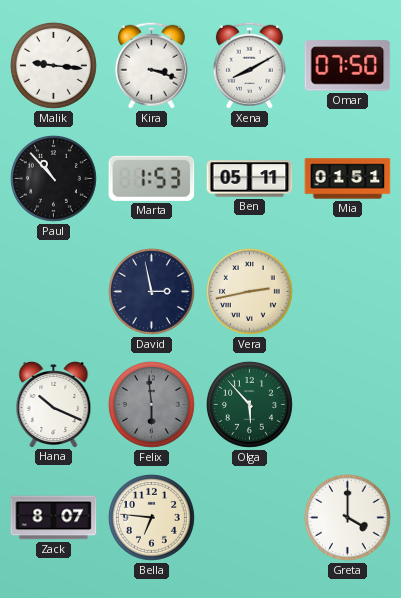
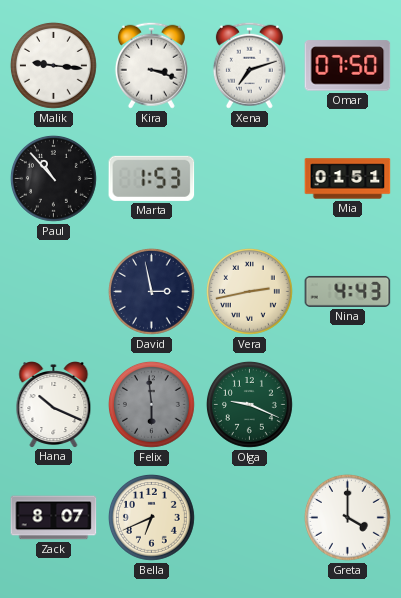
Xena: 8:10 -> 7:12 (249, 65)
Ben: 05:11 -> none (250, 179)
Nina: none -> 4:43 (348, 291)
Olga: 5:53 -> 9:19 (249, 405)
Bella: 6:46 -> 6:41 (151, 518)
